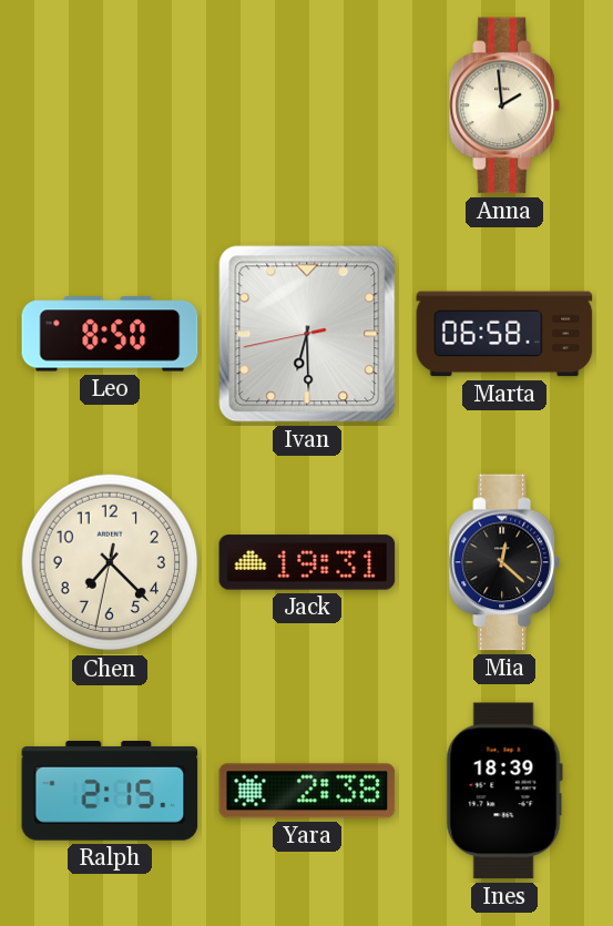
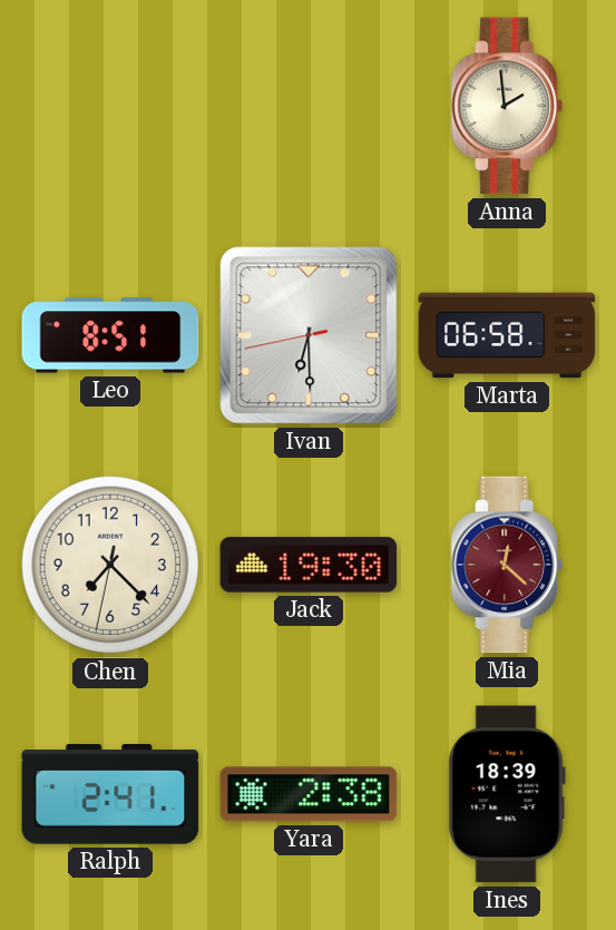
Leo: 8:50 -> 8:51 (110, 335)
Jack: 19:31 -> 19:30 (309, 565)
Mia dial: black -> burgundy (507, 565)
Ralph: 2:15 -> 2:41 (110, 795)
